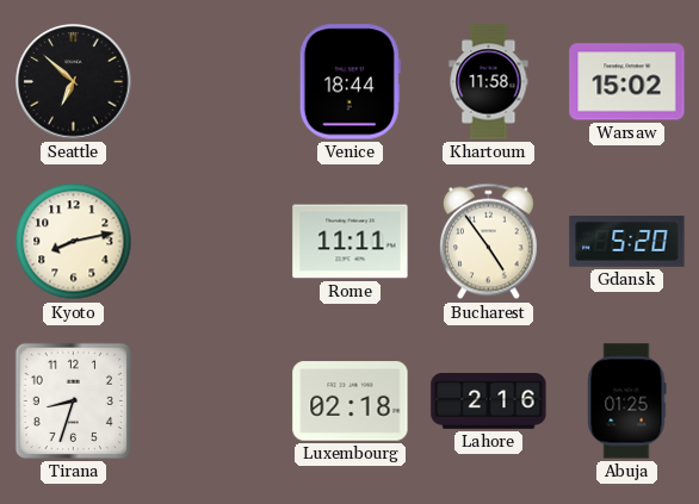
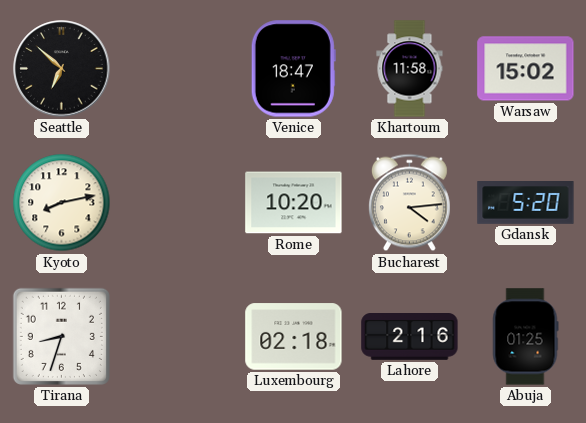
Venice: 18:44 -> 18:47 (293, 69)
Rome: 11:11 -> 10:20 (294, 203)
Bucharest: 4:54 -> 4:14 (409, 203)
